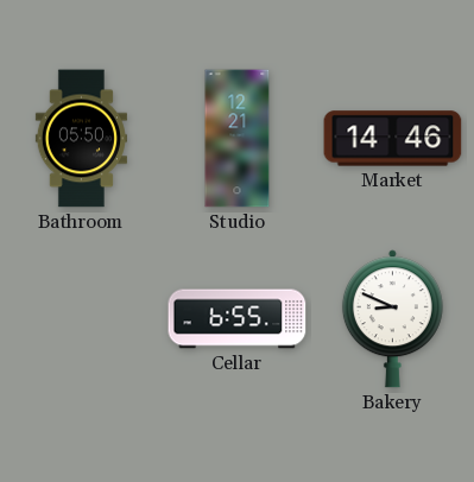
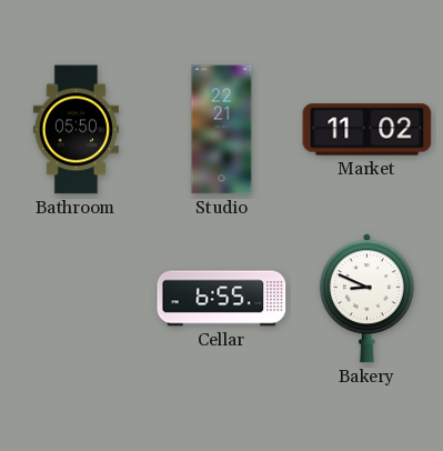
Studio: 12:21 -> 22:21 (222, 130)
Market: 14:46 -> 11:02 (368, 130)
